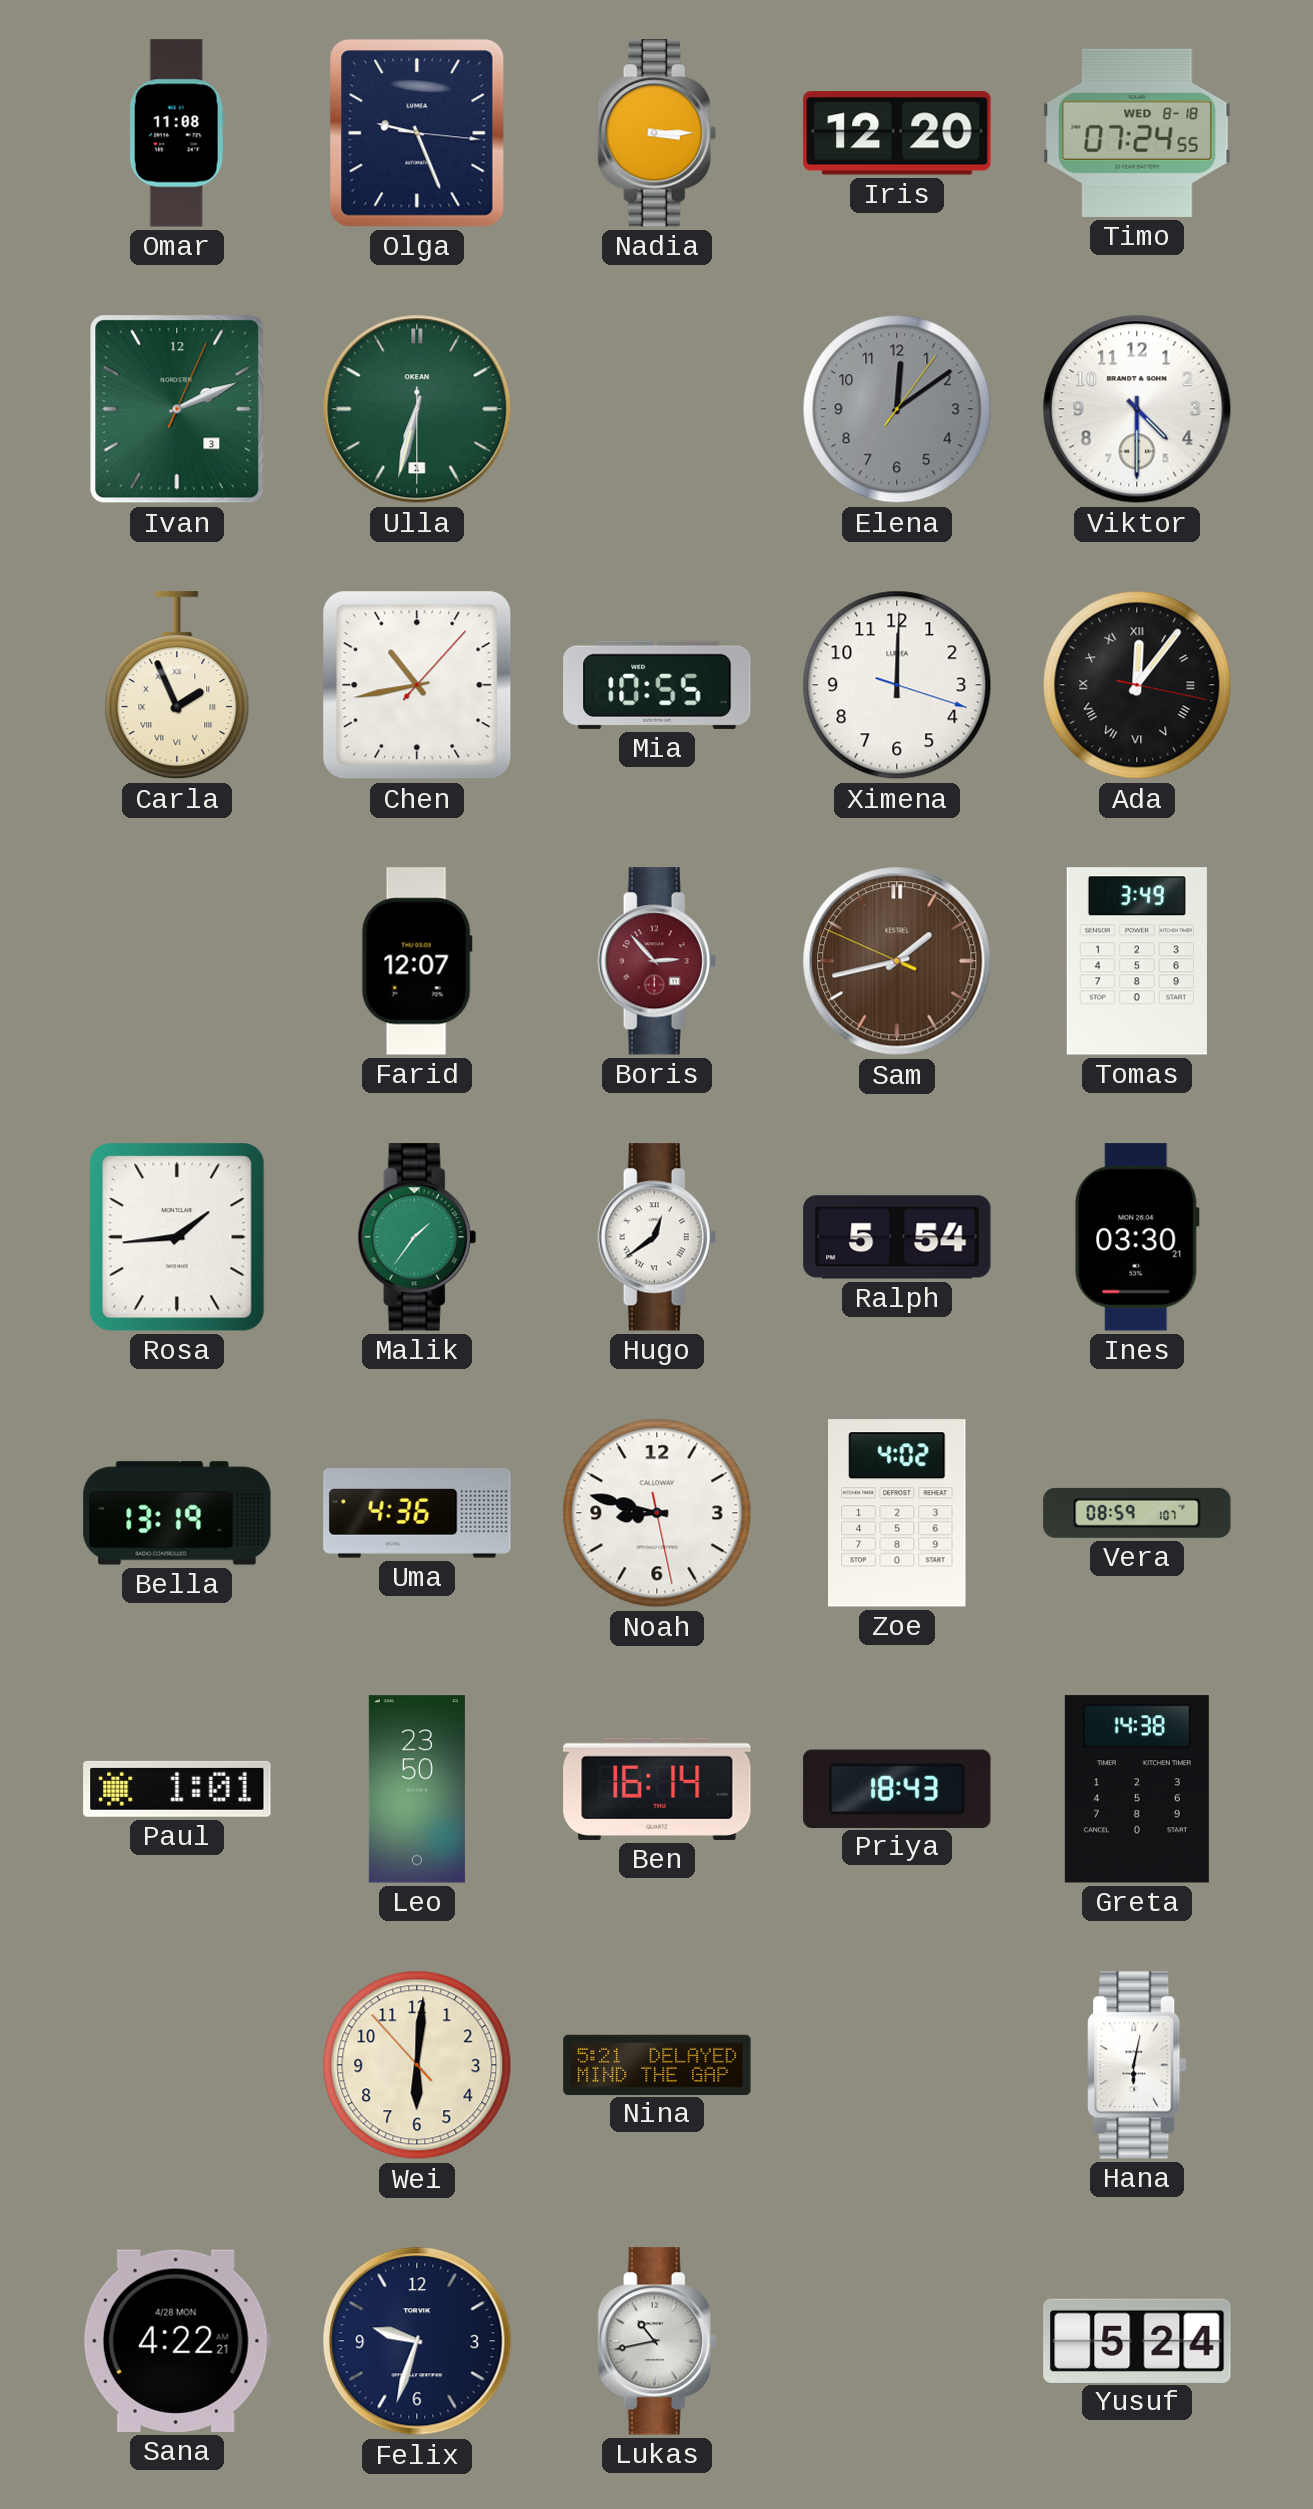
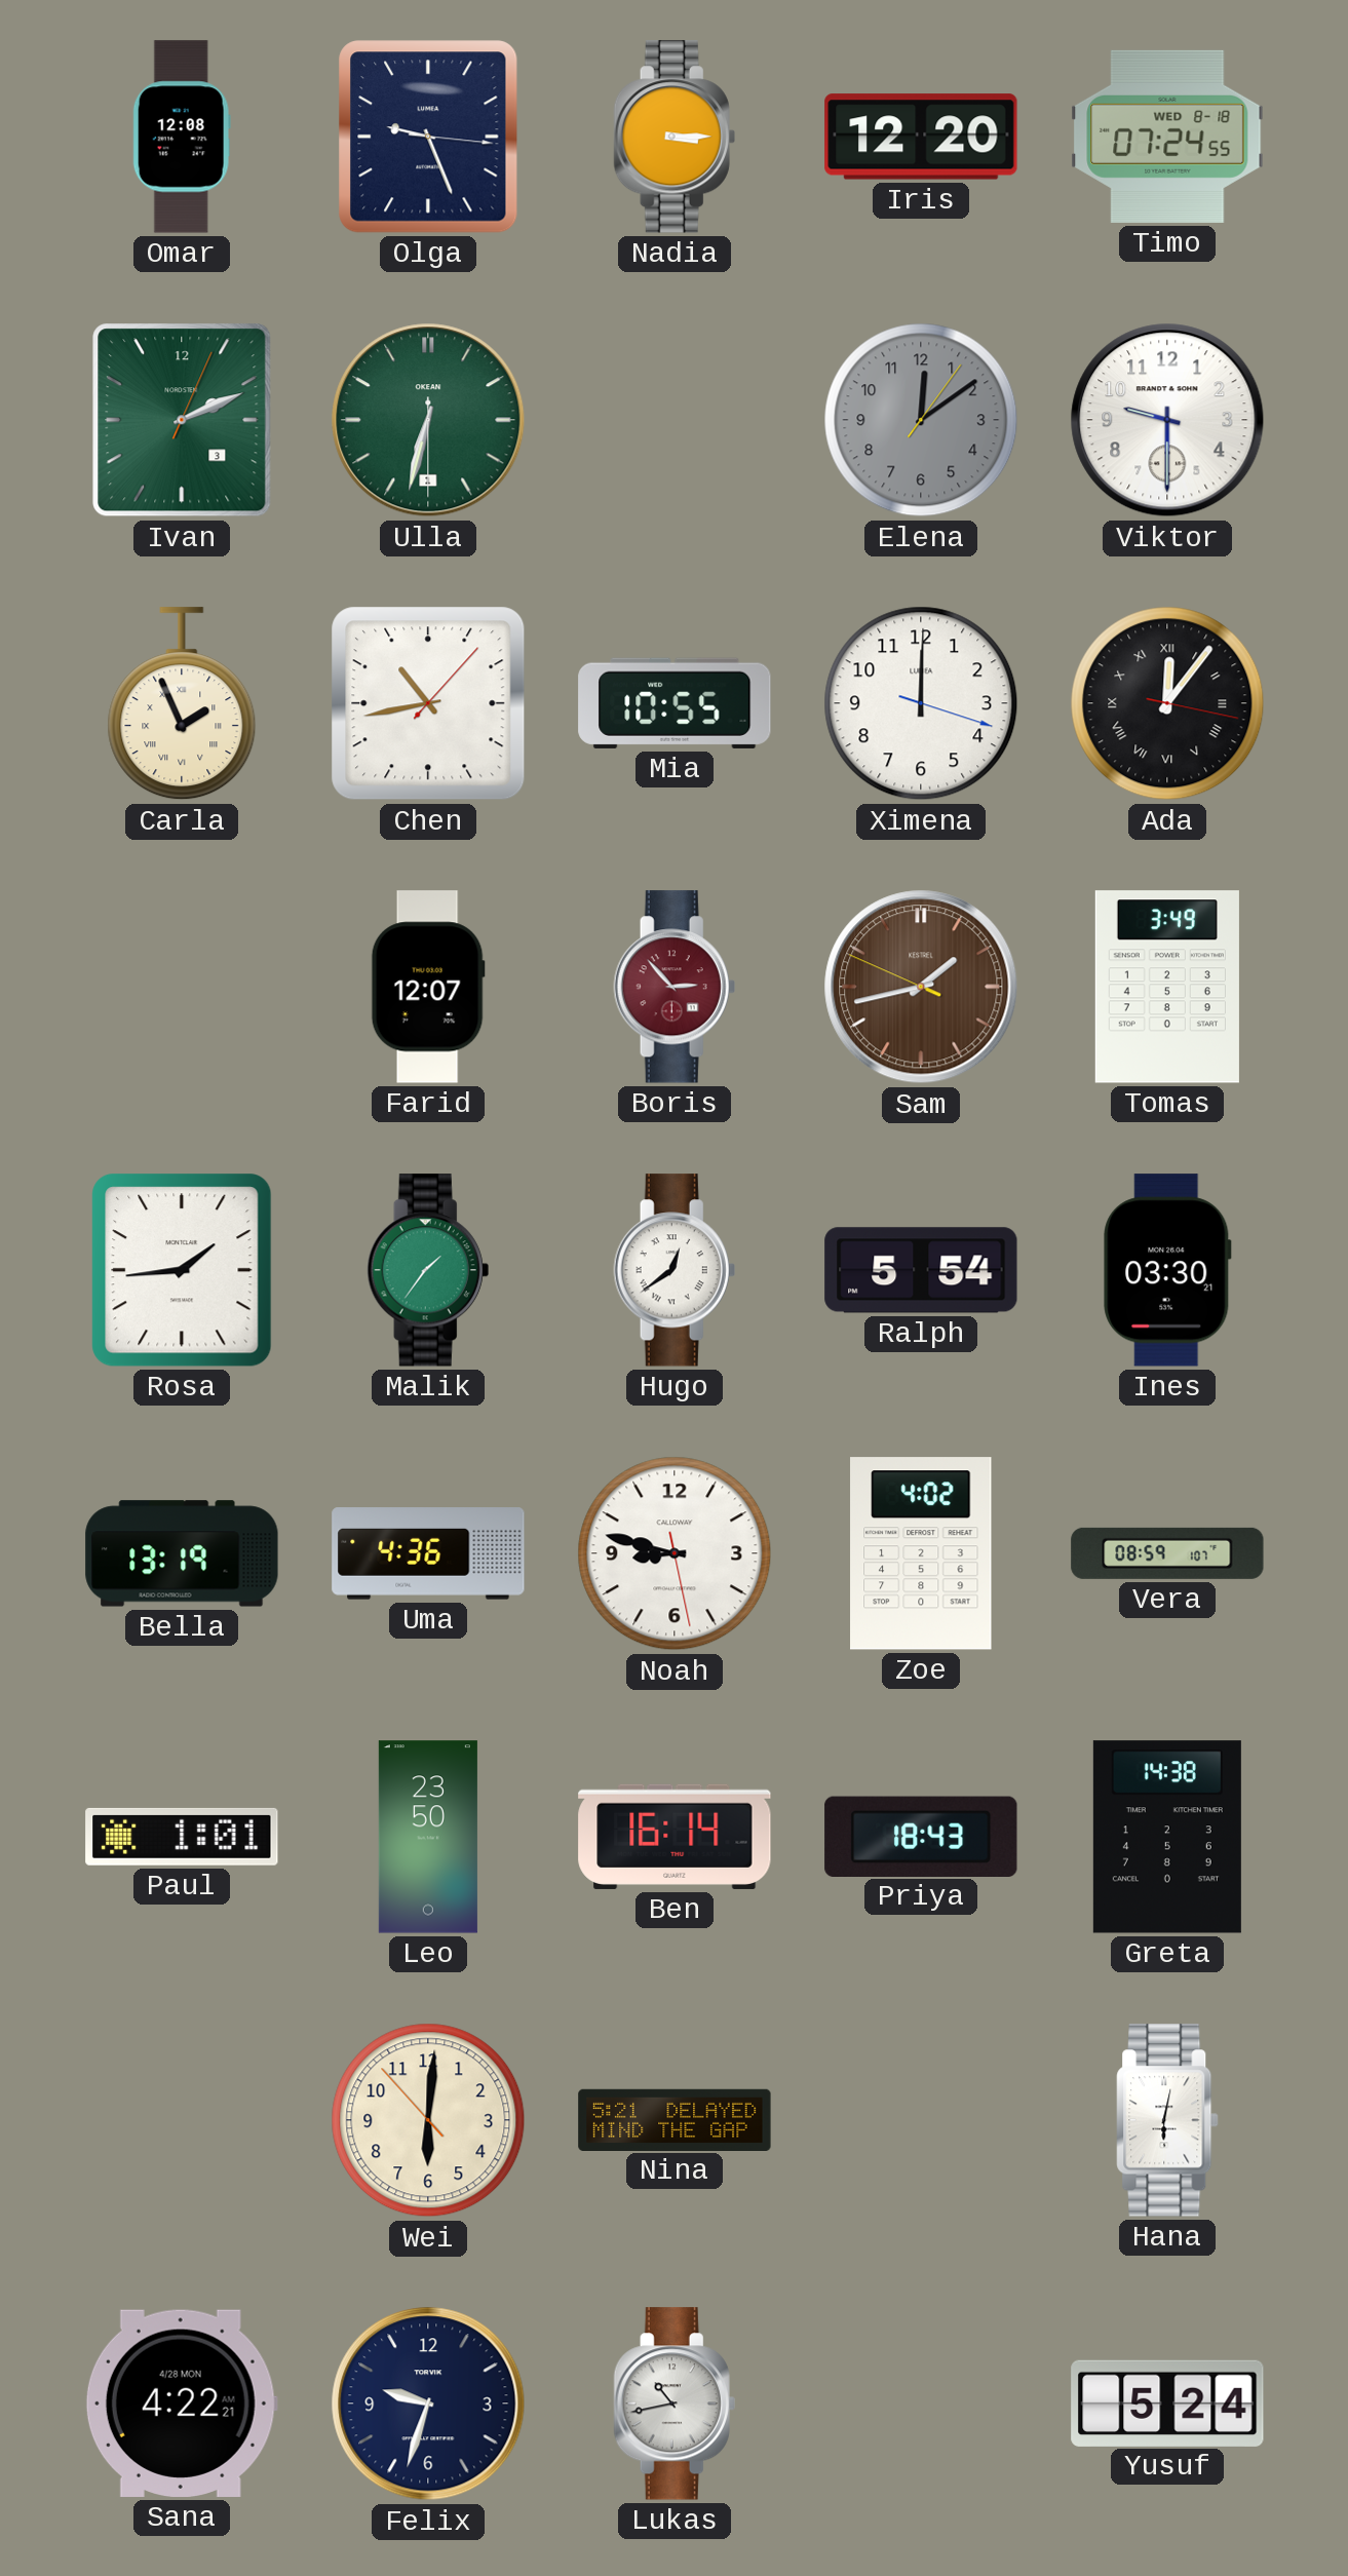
Omar: 11:08 -> 12:08 (182, 137)
Viktor: 4:30 -> 9:30 (1167, 420)
